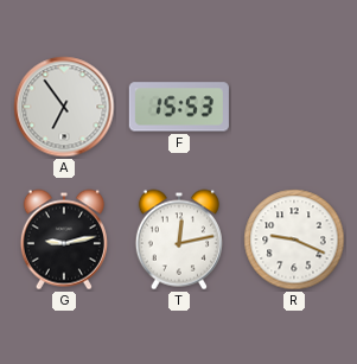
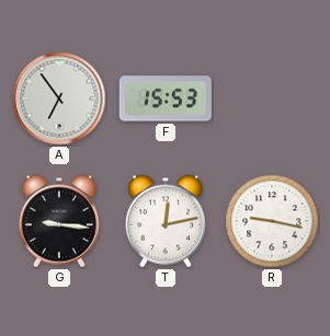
G: 9:13 -> 9:16 (59, 221)
R: 9:19 -> 9:17 (272, 221)
